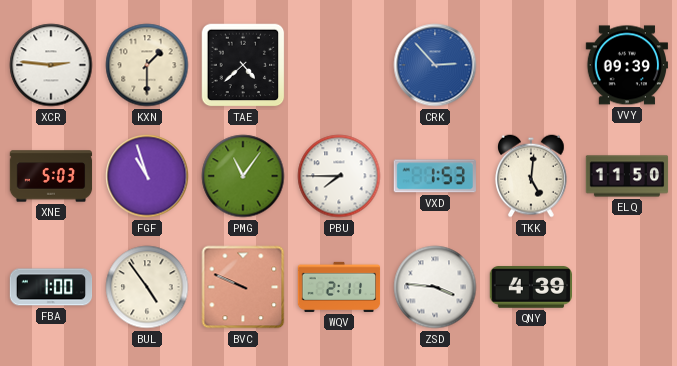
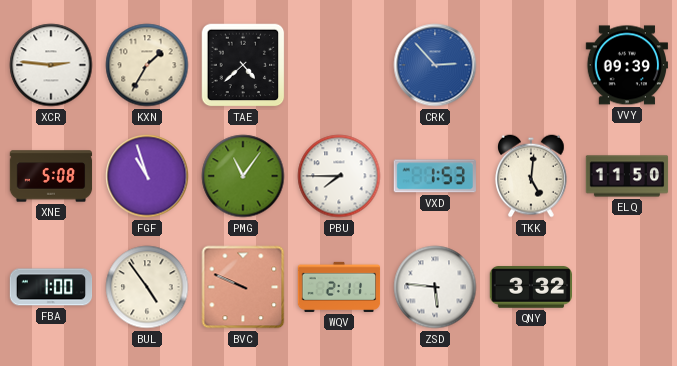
KXN: 1:30 -> 1:35 (147, 65)
XNE: 5:03 -> 5:08 (51, 176)
ZSD: 3:46 -> 5:46 (435, 287)
QNY: 4:39 -> 3:32 (530, 287)
